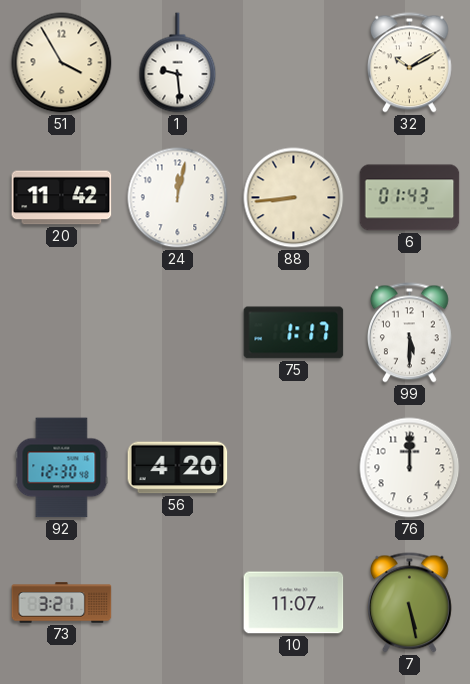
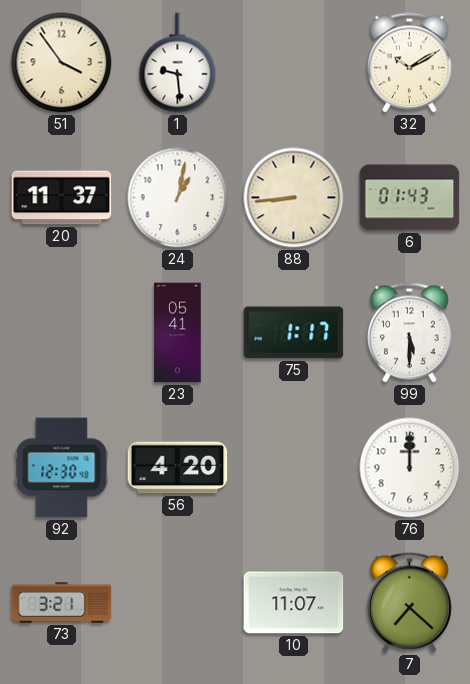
51: 3:55 -> 3:54 (62, 63)
20: 11:42 -> 11:37 (62, 198)
24: 12:02 -> 1:02 (178, 198)
23: none -> 05:41 (178, 333)
7: 5:28 -> 7:22 (409, 603)
